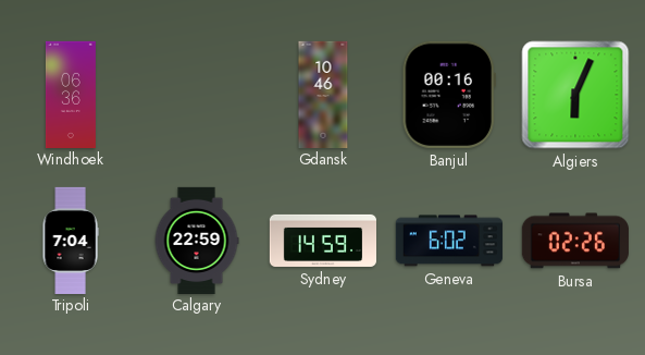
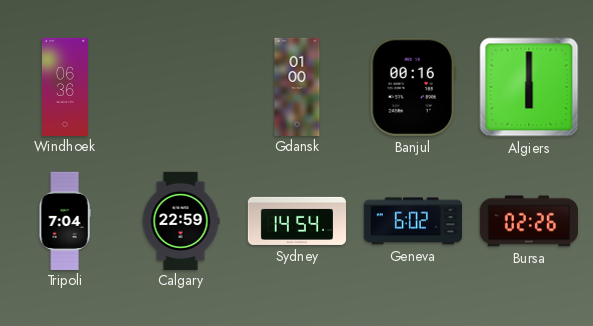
Gdansk: 10:46 -> 01:00 (297, 86)
Algiers: 6:04 -> 6:00 (529, 87)
Sydney: 14:59 -> 14:54 (296, 221)
